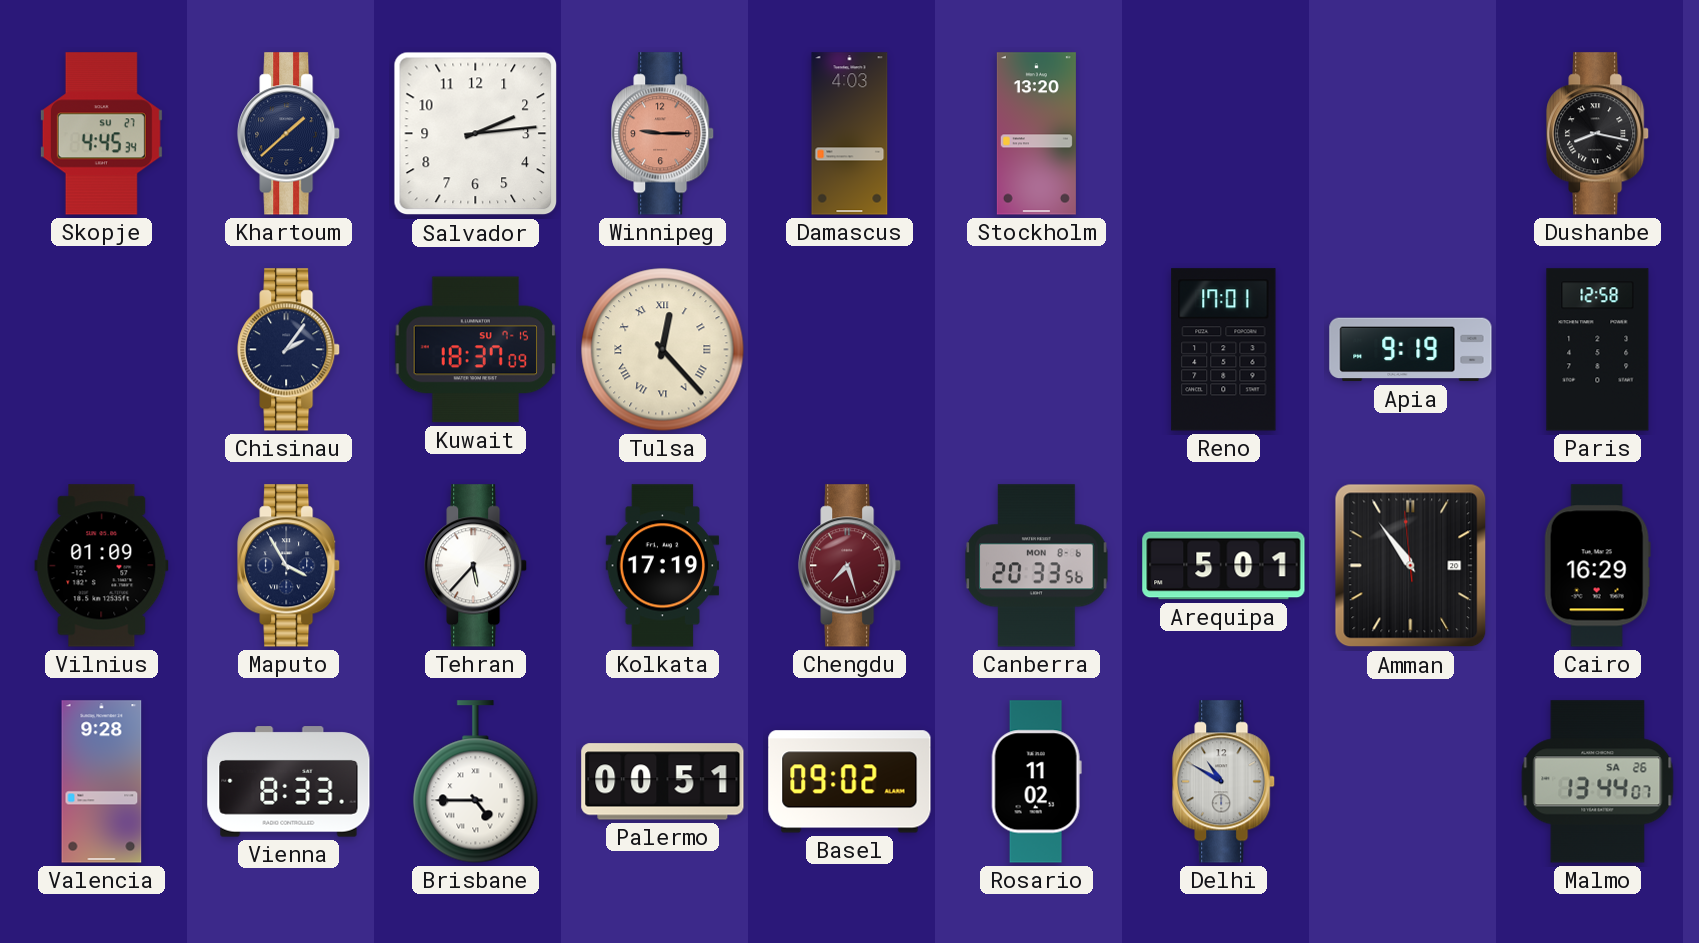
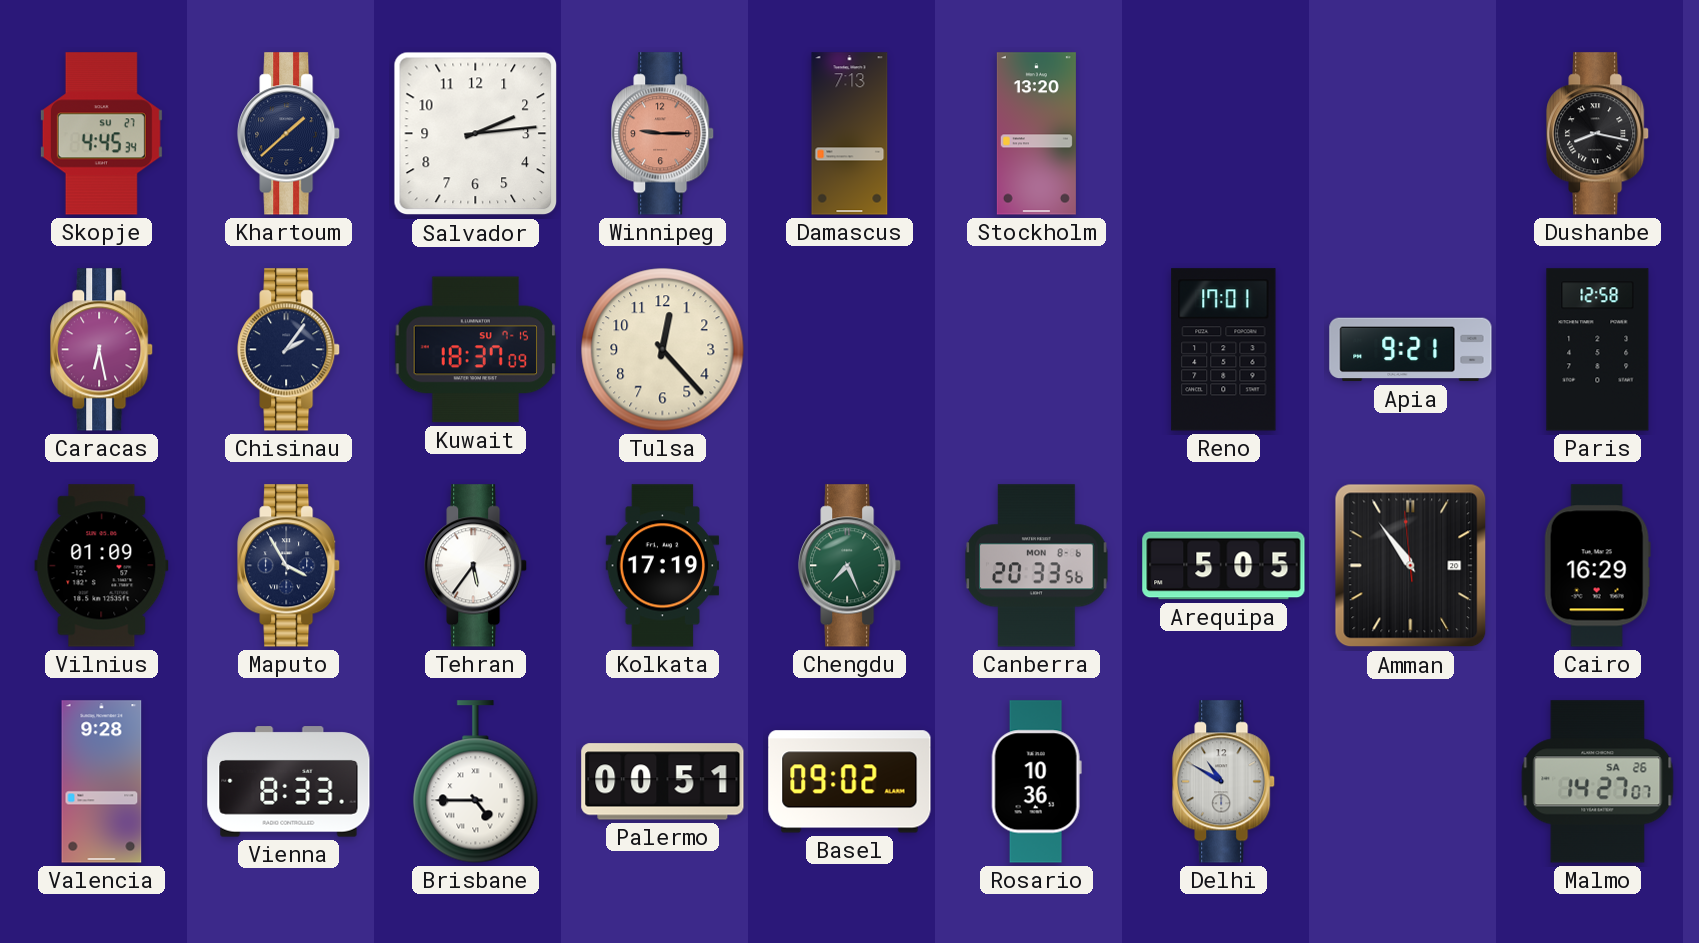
Damascus: 4:03 -> 7:13 (850, 134)
Caracas: none -> 6:28 (102, 350)
Tulsa numerals: Roman -> Arabic (663, 350)
Apia: 9:19 -> 9:21 (1411, 350)
Tehran: 5:37 -> 5:36 (476, 566)
Chengdu: 7:27 -> 7:26 (850, 566)
Chengdu dial: burgundy -> green (850, 566)
Arequipa: 5:01 -> 5:05 (1224, 566)
Rosario: 11:02 -> 10:36 (1036, 782)
Malmo: 13:44 -> 14:27 (1598, 782)
